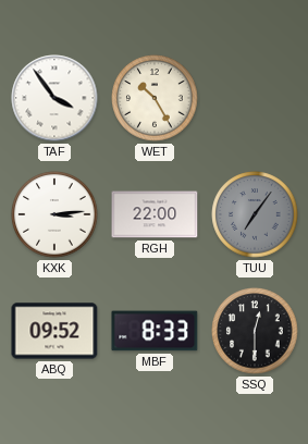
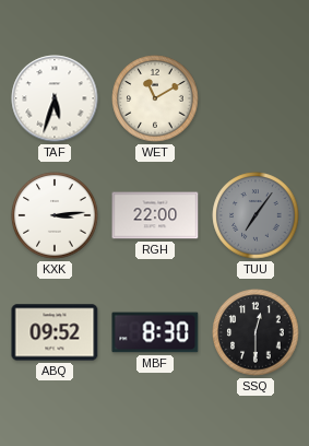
TAF: 3:54 -> 5:33 (55, 98)
WET: 10:25 -> 11:10 (155, 98)
MBF: 8:33 -> 8:30 (155, 332)
